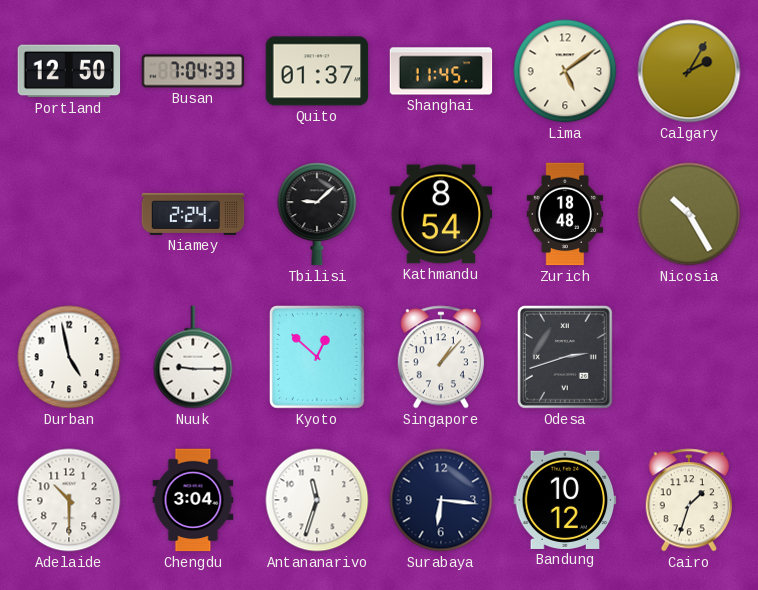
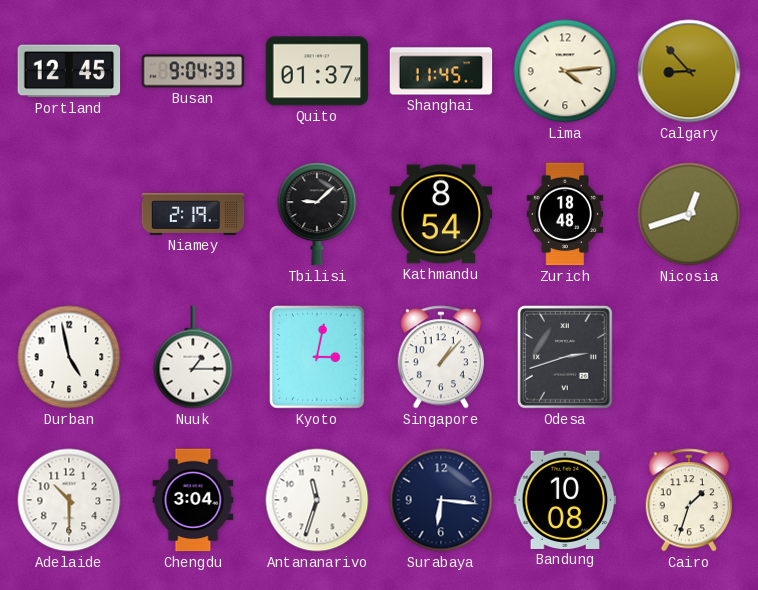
Portland: 12:50 -> 12:45 (69, 71)
Busan: 7:04 -> 9:04 (193, 71)
Lima: 5:09 -> 4:14 (565, 71)
Calgary: 2:05 -> 8:53 (689, 71)
Niamey: 2:24 -> 2:19 (193, 214)
Nicosia: 10:25 -> 12:42 (689, 214)
Nuuk: 9:15 -> 1:15 (193, 357)
Kyoto: 12:52 -> 3:02 (317, 358)
Bandung: 10:12 -> 10:08 (565, 500)
